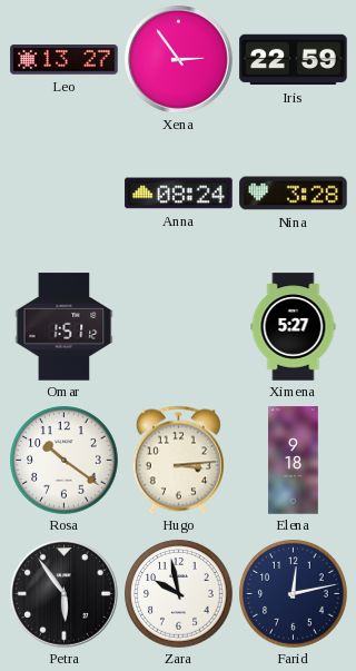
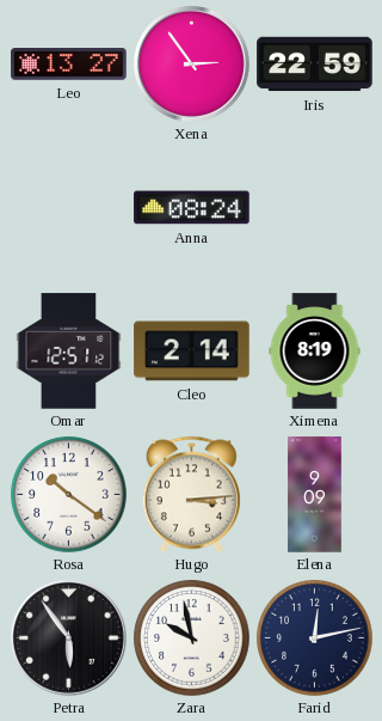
Nina: 3:28 -> none (294, 194)
Omar: 1:51 -> 12:51 (69, 352)
Cleo: none -> 2:14 (192, 352)
Ximena: 5:27 -> 8:19 (315, 352)
Elena: 9:18 -> 9:09 (315, 495)
